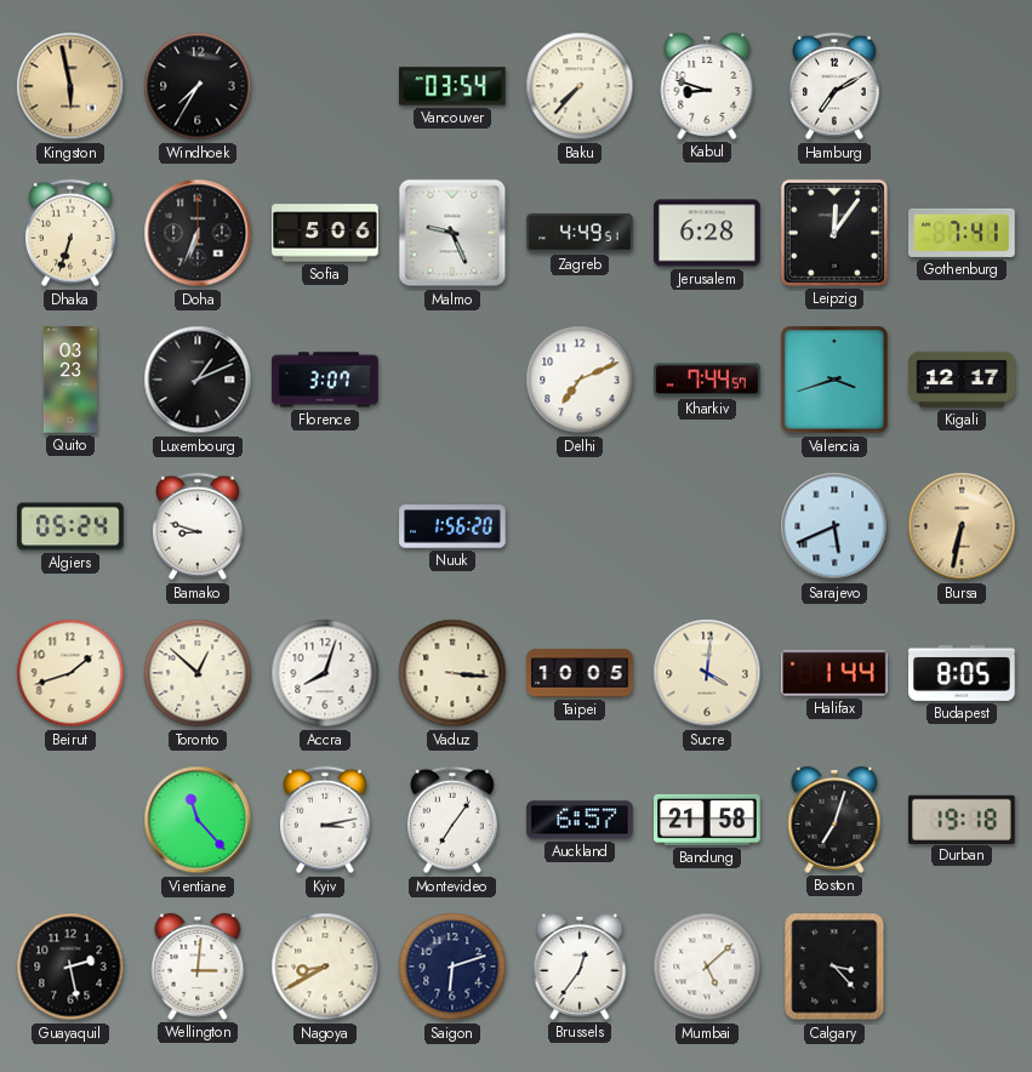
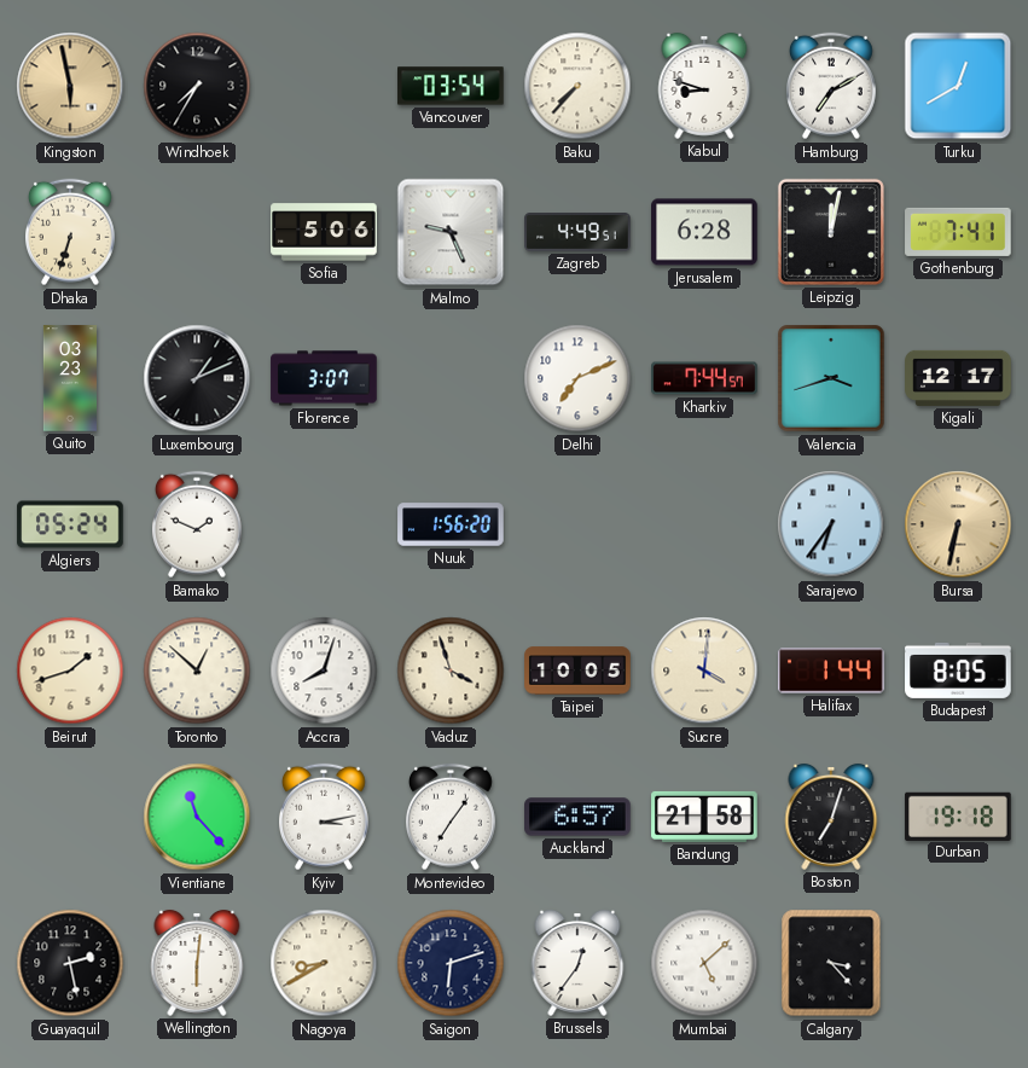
Turku: none -> 12:40 (958, 86)
Doha: 6:34 -> none (198, 233)
Leipzig: 12:06 -> 12:02 (831, 232)
Bamako: 8:48 -> 1:49 (198, 524)
Sarajevo: 5:41 -> 6:36 (831, 524)
Vaduz: 3:16 -> 3:57 (451, 671)
Wellington: 3:01 -> 6:01 (197, 963)
